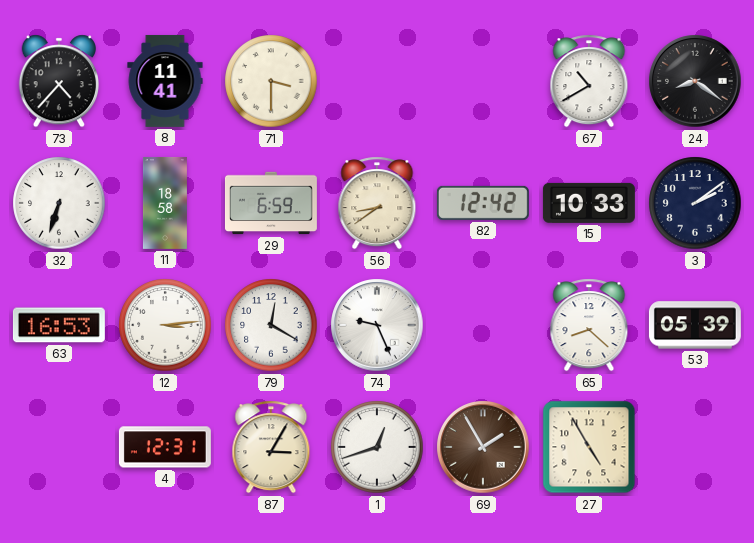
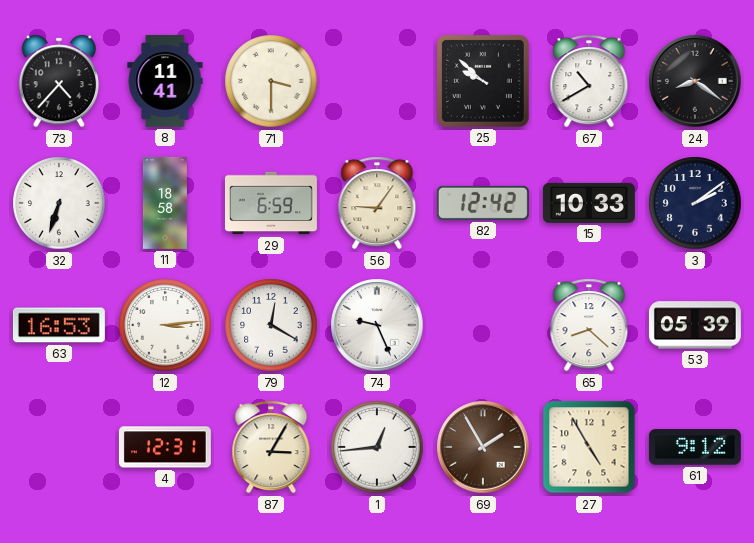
25: none -> 9:52 (483, 81)
56: 8:39 -> 9:06 (377, 203)
1: 12:42 -> 12:44 (377, 447)
61: none -> 9:12 (695, 447)
